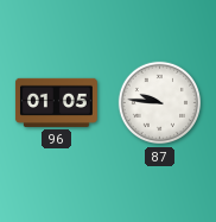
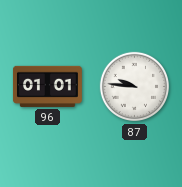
96: 01:05 -> 01:01 (47, 86)
